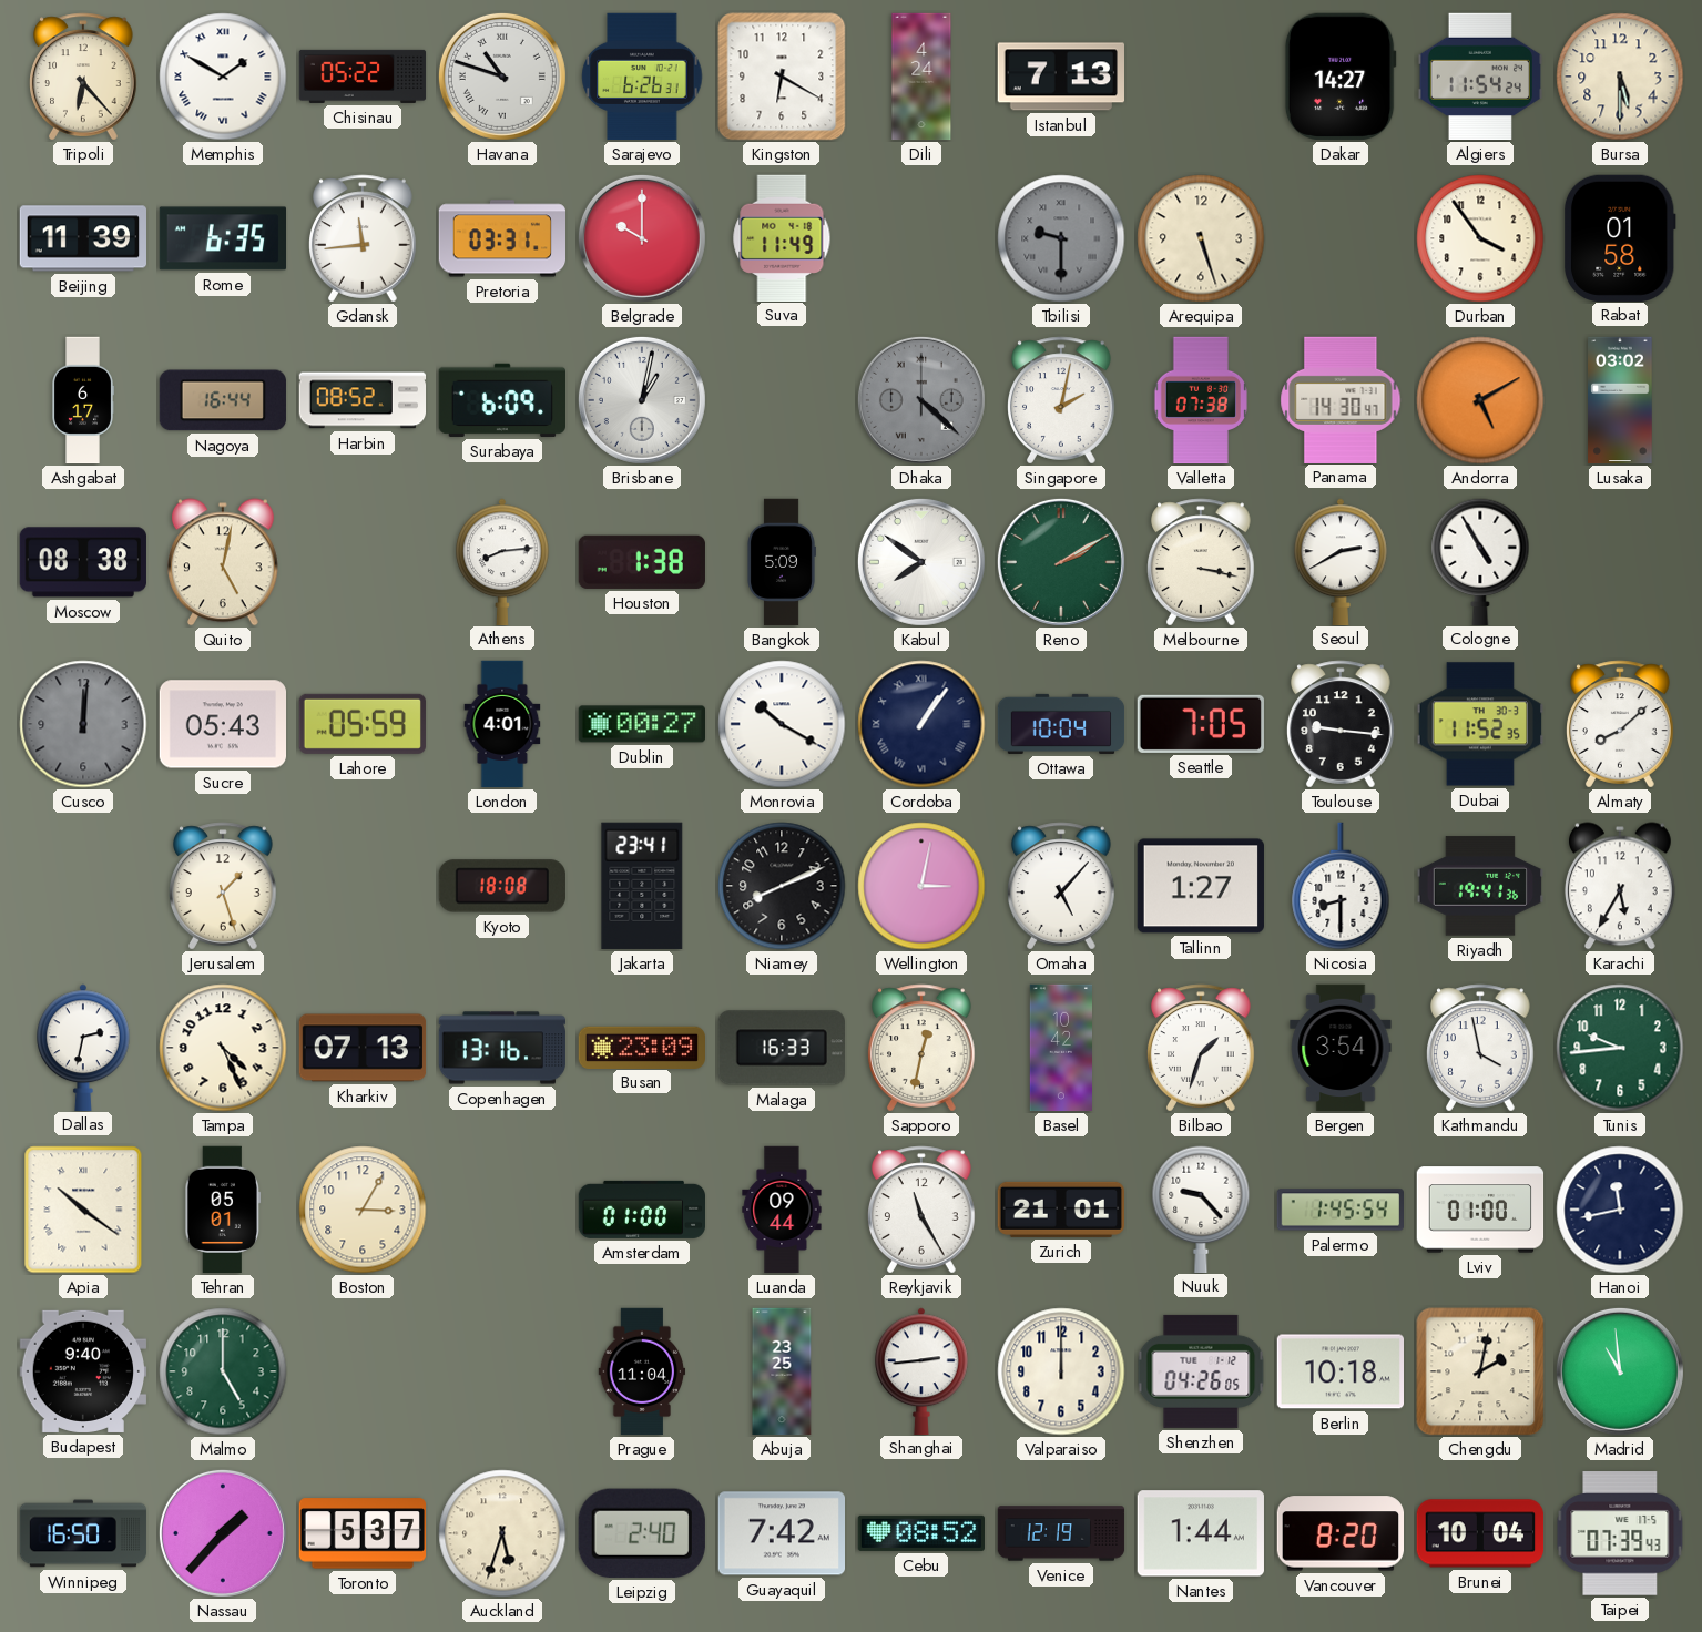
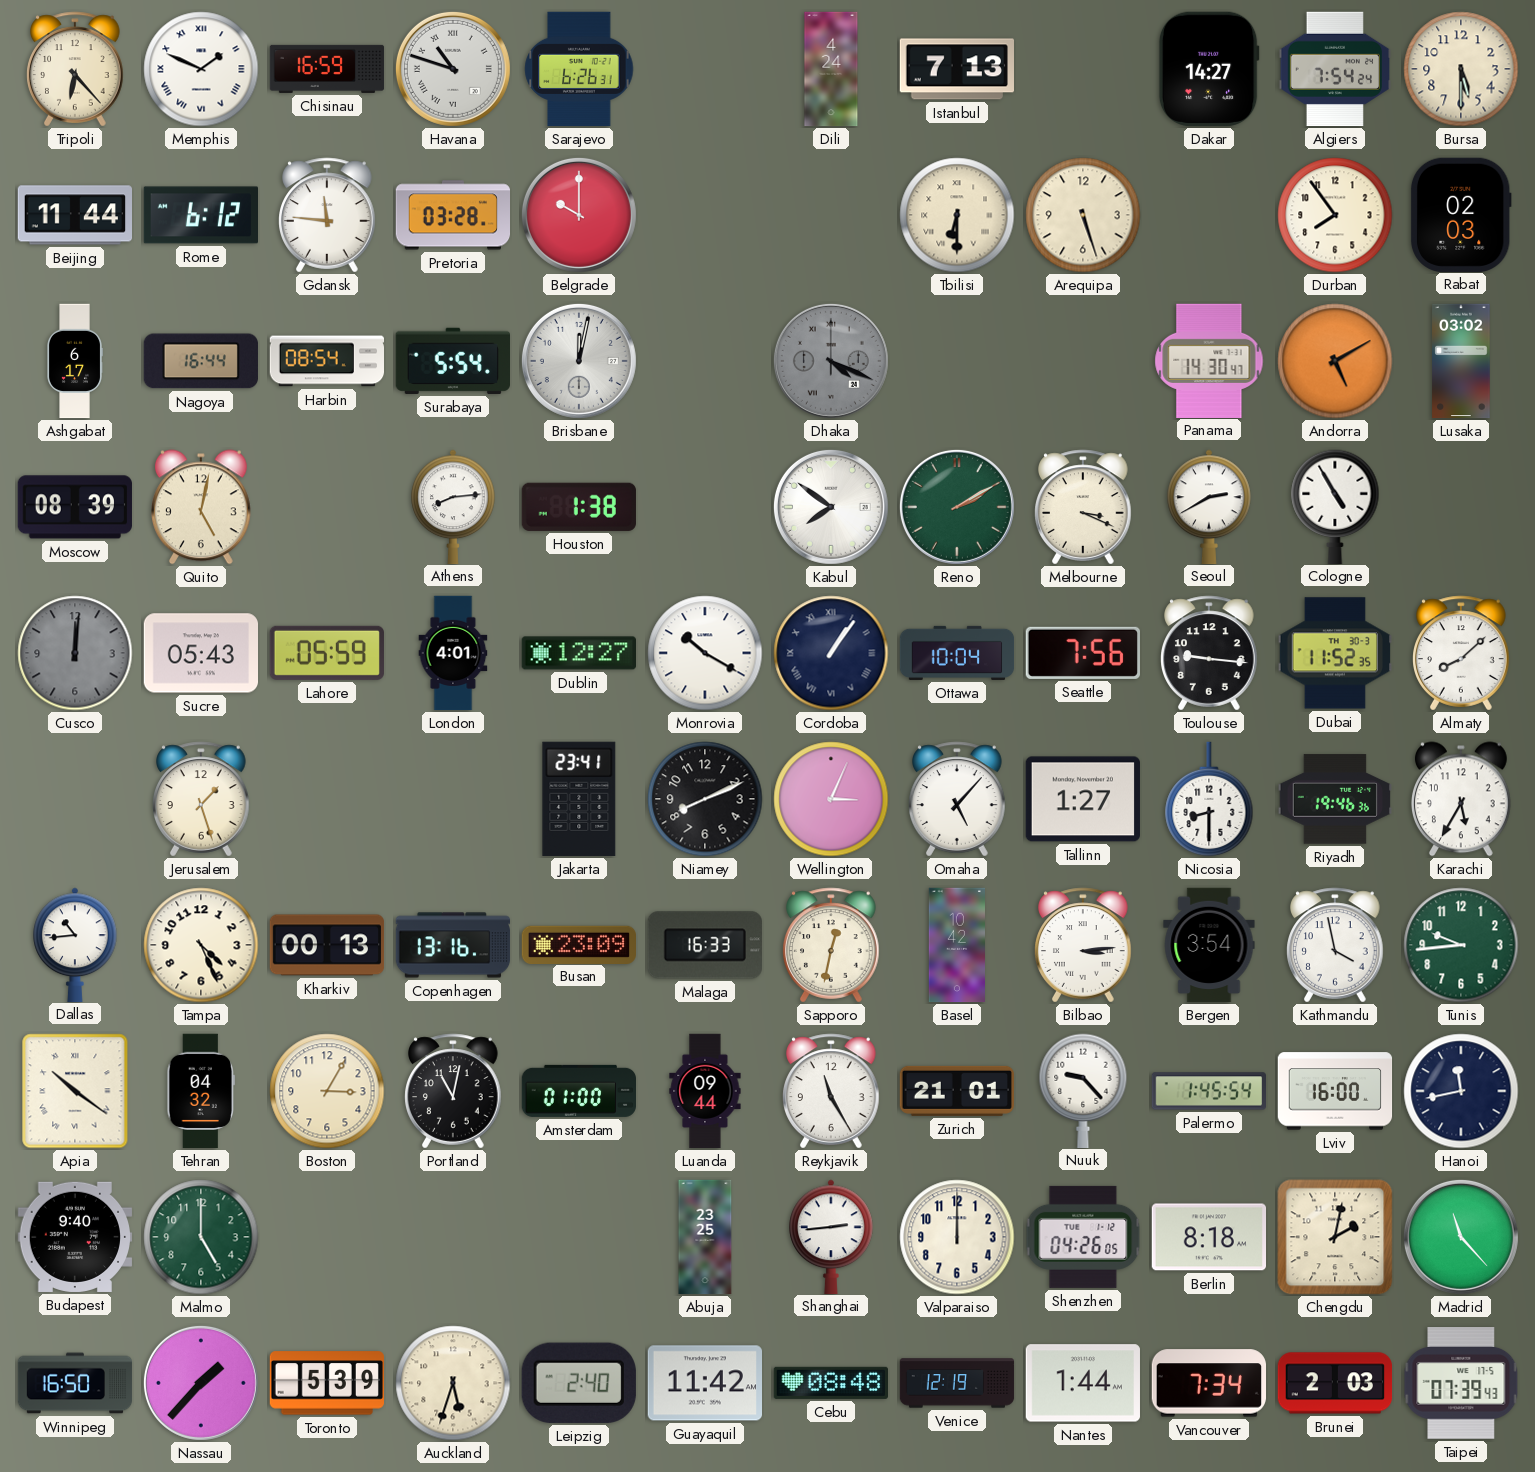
Memphis: 1:50 -> 1:49 (201, 69)
Chisinau: 05:22 -> 16:59 (327, 69)
Kingston: 6:20 -> none (782, 76)
Algiers: 11:54 -> 7:54 (1335, 69)
Beijing: 11:39 -> 11:44 (75, 215)
Rome: 6:35 -> 6:12 (200, 215)
Gdansk: 11:44 -> 11:46 (327, 215)
Pretoria: 03:31 -> 03:28 (452, 215)
Suva: 11:49 -> none (782, 237)
Tbilisi: 9:30 -> 6:30 (957, 215)
Tbilisi dial: grey -> cream (957, 215)
Durban: 3:54 -> 7:54 (1335, 215)
Rabat: 01:58 -> 02:03 (1461, 214)
Harbin: 08:52 -> 08:54 (327, 361)
Surabaya: 6:09 -> 5:54 (452, 361)
Brisbane: 1:02 -> 12:02 (579, 361)
Dhaka: 4:22 -> 4:19 (831, 361)
Singapore: 2:02 -> none (1061, 400)
Valletta: 07:38 -> none (1201, 400)
Moscow: 08:38 -> 08:39 (75, 507)
Bangkok: 5:09 -> none (782, 562)
Melbourne: 3:17 -> 3:19 (1083, 507)
Dublin: 00:27 -> 12:27 (578, 653)
Seattle: 7:05 -> 7:56 (1083, 653)
Kyoto: 18:08 -> none (501, 886)
Wellington: 3:02 -> 3:04 (831, 799)
Riyadh: 19:41 -> 19:46 (1334, 799)
Dallas: 2:32 -> 10:44 (75, 944)
Kharkiv: 07:13 -> 00:13 (327, 945)
Bilbao: 1:33 -> 3:14 (1083, 945)
Tehran: 05:01 -> 04:32 (201, 1091)
Portland: none -> 11:02 (453, 1091)
Lviv: 01:00 -> 16:00 (1335, 1091)
Prague: 11:04 -> none (642, 1371)
Berlin: 10:18 -> 8:18 (1208, 1237)
Madrid: 10:59 -> 11:23 (1461, 1237)
Toronto: 5:37 -> 5:39 (326, 1383)
Guayaquil: 7:42 -> 11:42 (704, 1383)
Cebu: 08:52 -> 08:48 (830, 1383)
Vancouver: 8:20 -> 7:34 (1208, 1383)
Brunei: 10:04 -> 2:03 (1335, 1383)
